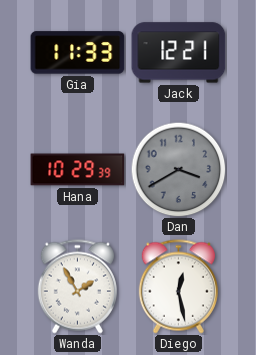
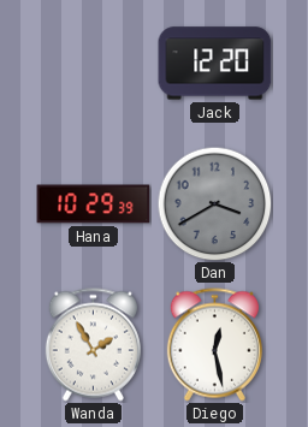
Gia: 11:33 -> none (78, 53)
Jack: 12:21 -> 12:20 (215, 64)
